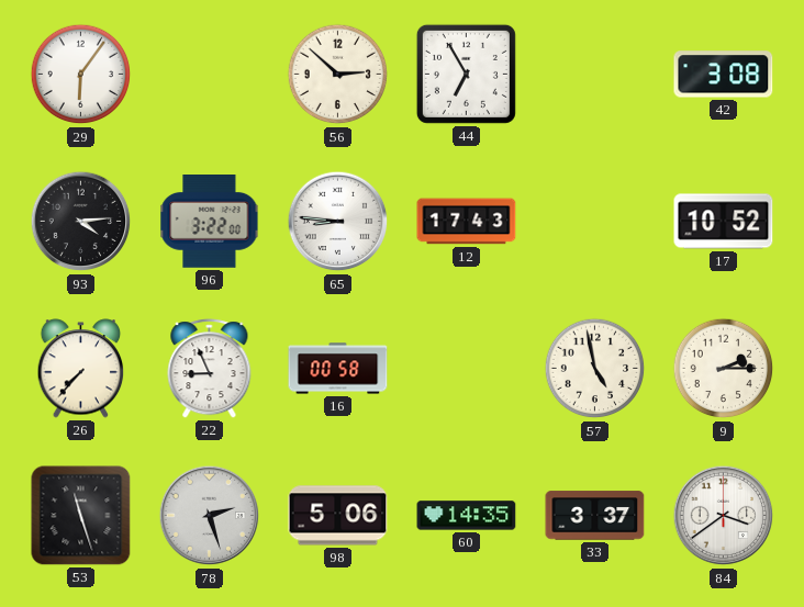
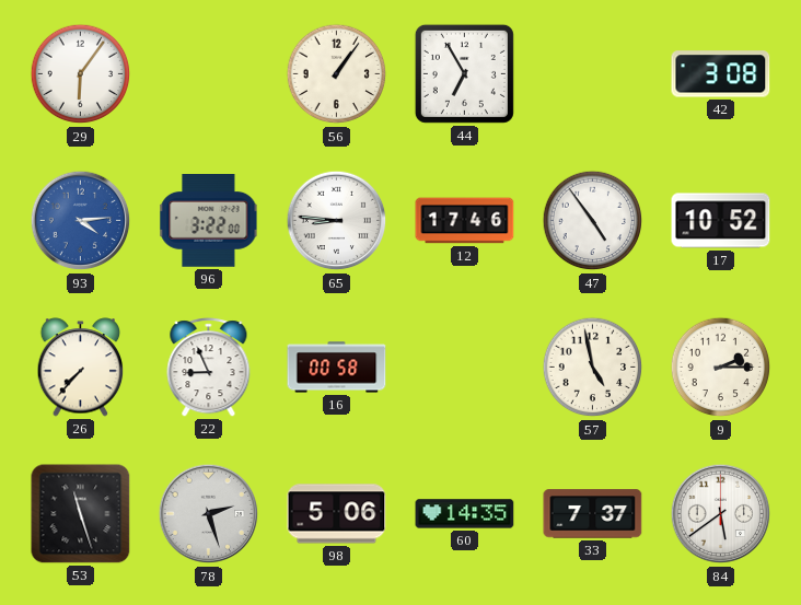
56: 2:52 -> 1:06 (337, 74)
93 dial: black -> blue (81, 221)
12: 17:43 -> 17:46 (465, 221)
47: none -> 4:54 (593, 221)
33: 3:37 -> 7:37 (593, 514)
84: 3:39 -> 5:39 (721, 514)
